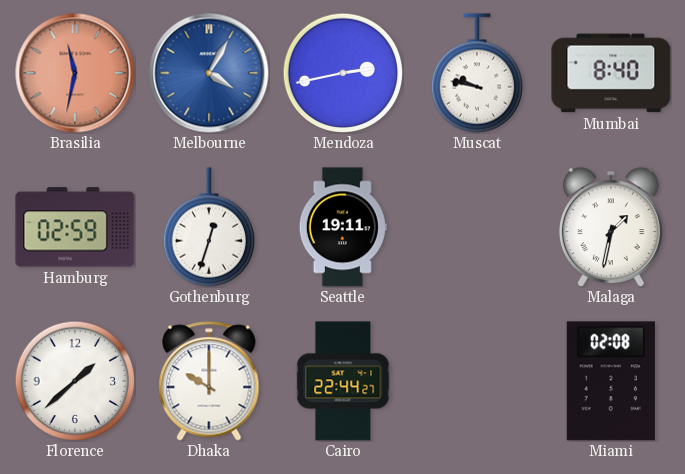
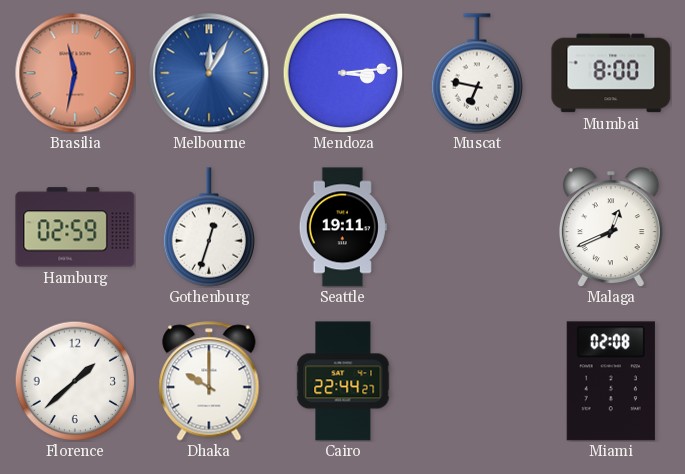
Melbourne: 4:05 -> 12:05 (209, 73)
Mendoza: 2:43 -> 3:14 (343, 73)
Muscat: 9:47 -> 6:47 (476, 73)
Mumbai: 8:40 -> 8:00 (611, 73)
Malaga: 1:32 -> 12:41 (611, 227)
